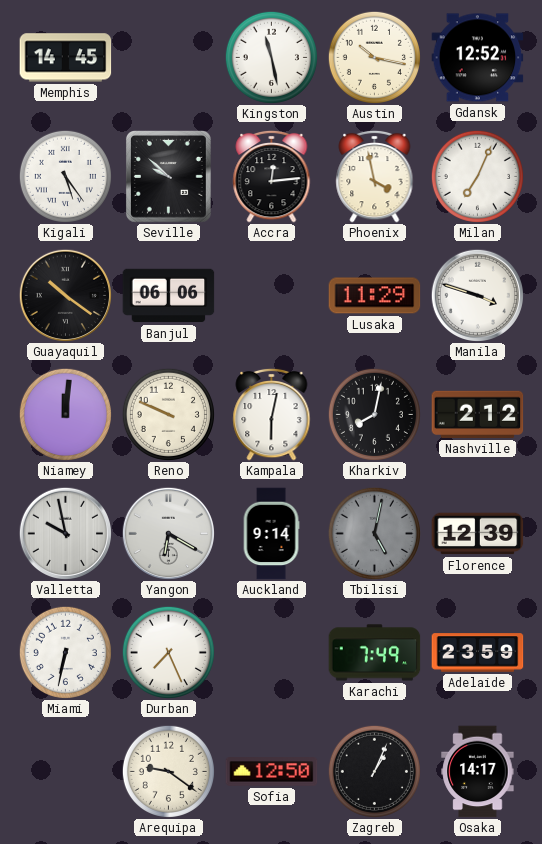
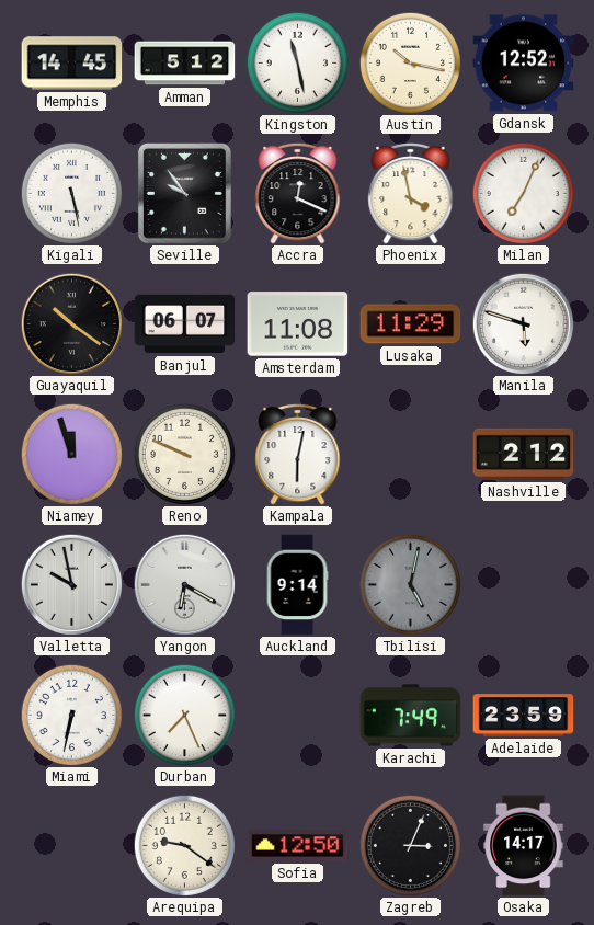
Amman: none -> 5:12 (185, 64)
Kigali: 5:24 -> 5:28 (71, 193)
Seville: 9:52 -> 9:54 (184, 194)
Accra: 12:14 -> 12:19 (298, 193)
Banjul: 06:06 -> 06:07 (185, 324)
Amsterdam: none -> 11:08 (298, 324)
Manila: 3:48 -> 5:48 (523, 323)
Niamey: 12:01 -> 11:57 (71, 454)
Kharkiv: 8:02 -> none (374, 414)
Florence: 12:39 -> none (478, 534)
Zagreb: 1:04 -> 3:04 (410, 845)
